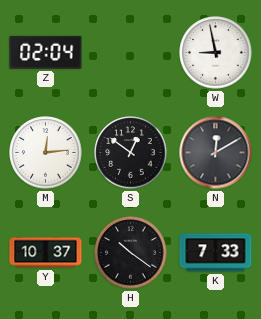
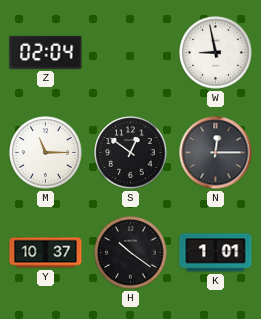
M: 12:14 -> 11:15 (46, 153)
N: 12:10 -> 12:15 (216, 153)
K: 7:33 -> 1:01 (216, 253)
